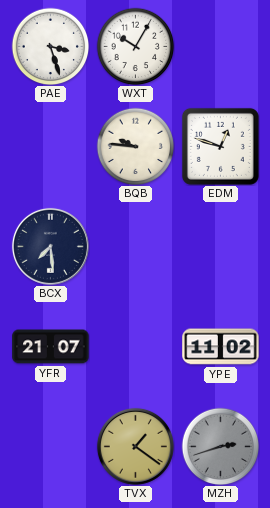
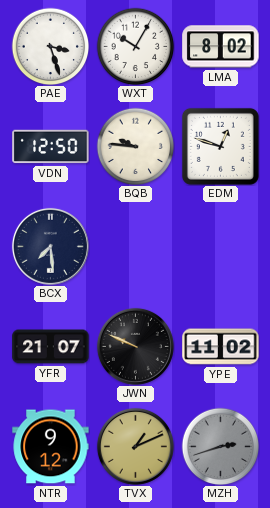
LMA: none -> 8:02 (221, 47)
VDN: none -> 12:50 (51, 147)
JWN: none -> 9:49 (135, 346)
NTR: none -> 9:12 (51, 447)
TVX: 1:21 -> 1:11 (135, 446)
